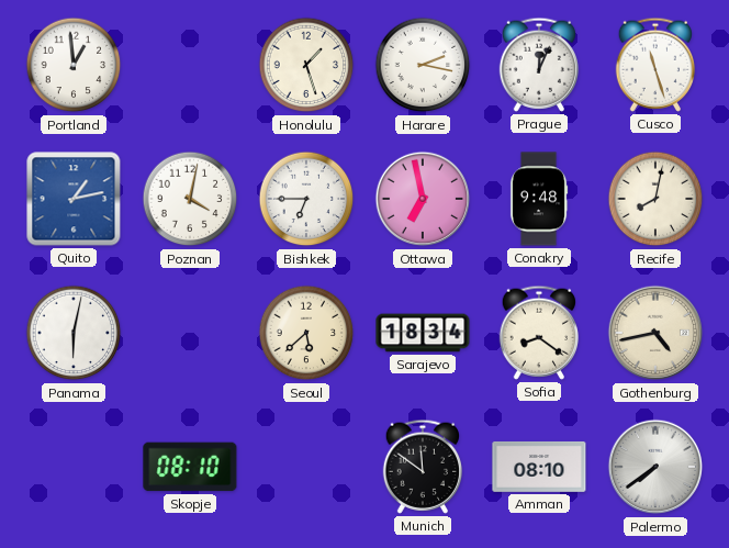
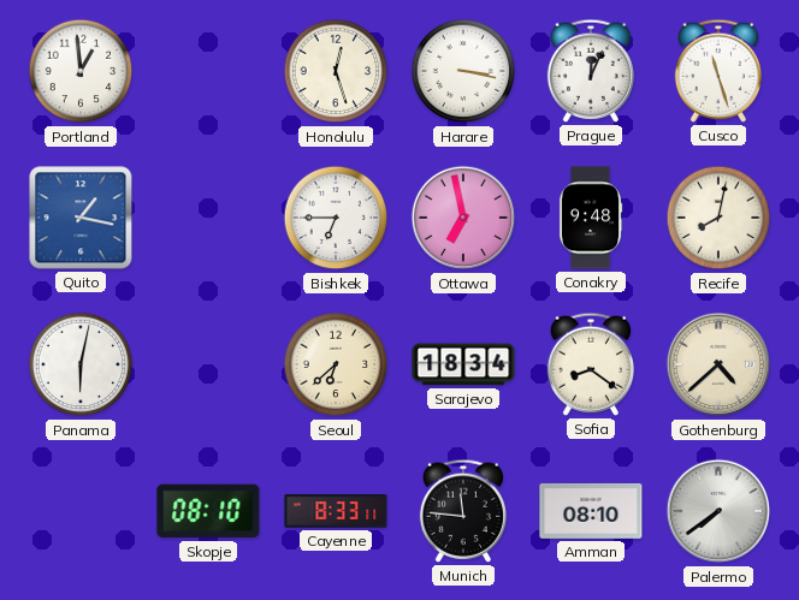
Honolulu: 1:27 -> 12:27 (336, 71)
Harare: 2:17 -> 3:17 (463, 71)
Quito: 1:13 -> 1:17 (81, 218)
Poznan: 4:02 -> none (190, 199)
Seoul: 5:38 -> 6:38 (336, 364)
Gothenburg: 4:43 -> 4:38 (718, 364)
Cayenne: none -> 8:33 (336, 511)
Munich: 11:51 -> 11:46 (462, 511)
